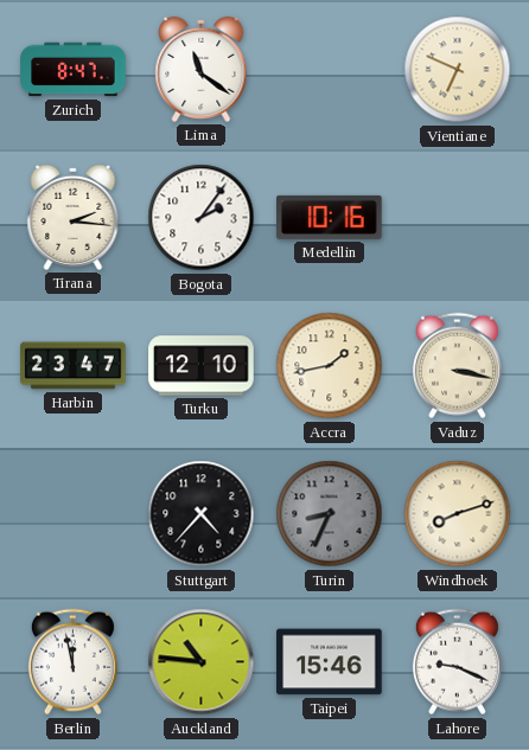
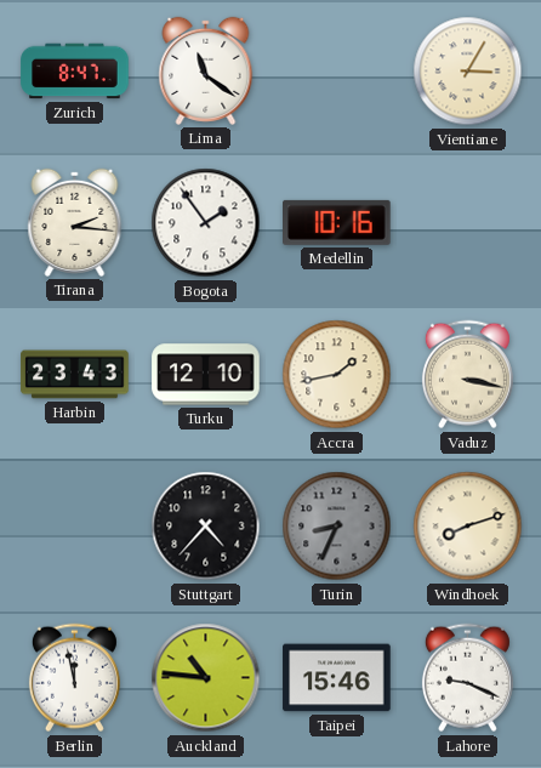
Vientiane: 6:49 -> 3:05 (468, 72)
Bogota: 2:06 -> 1:54 (206, 223)
Harbin: 23:47 -> 23:43 (75, 375)
